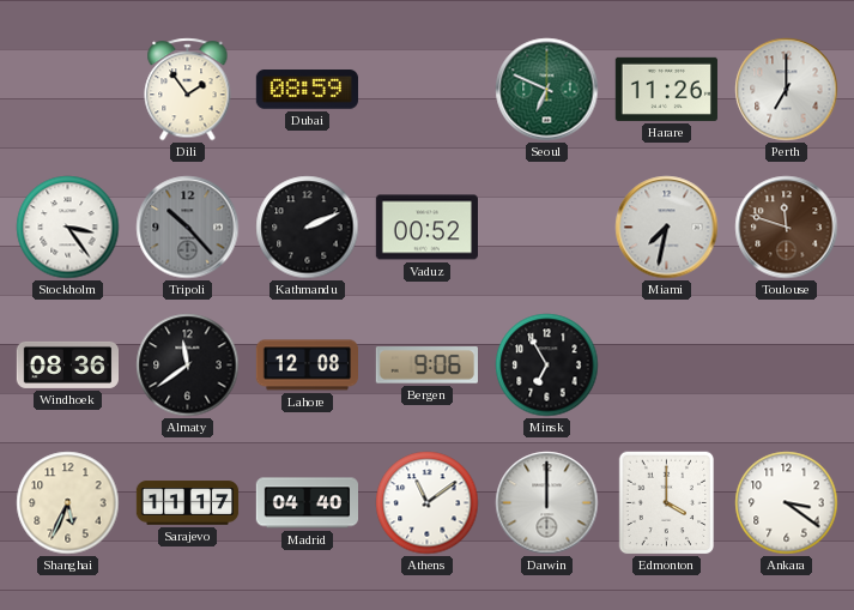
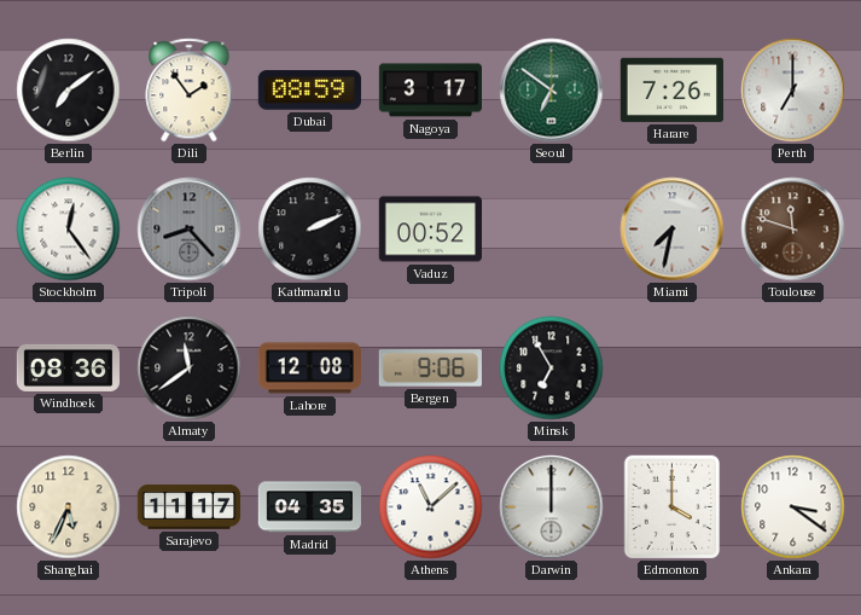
Berlin: none -> 7:09 (69, 91)
Nagoya: none -> 3:17 (430, 91)
Seoul: 6:49 -> 6:51 (552, 91)
Harare: 11:26 -> 7:26 (671, 89)
Stockholm: 3:24 -> 12:24 (69, 230)
Tripoli: 10:23 -> 8:23 (190, 230)
Madrid: 04:40 -> 04:35 (309, 507)
Athens: 11:09 -> 11:08 (431, 507)
